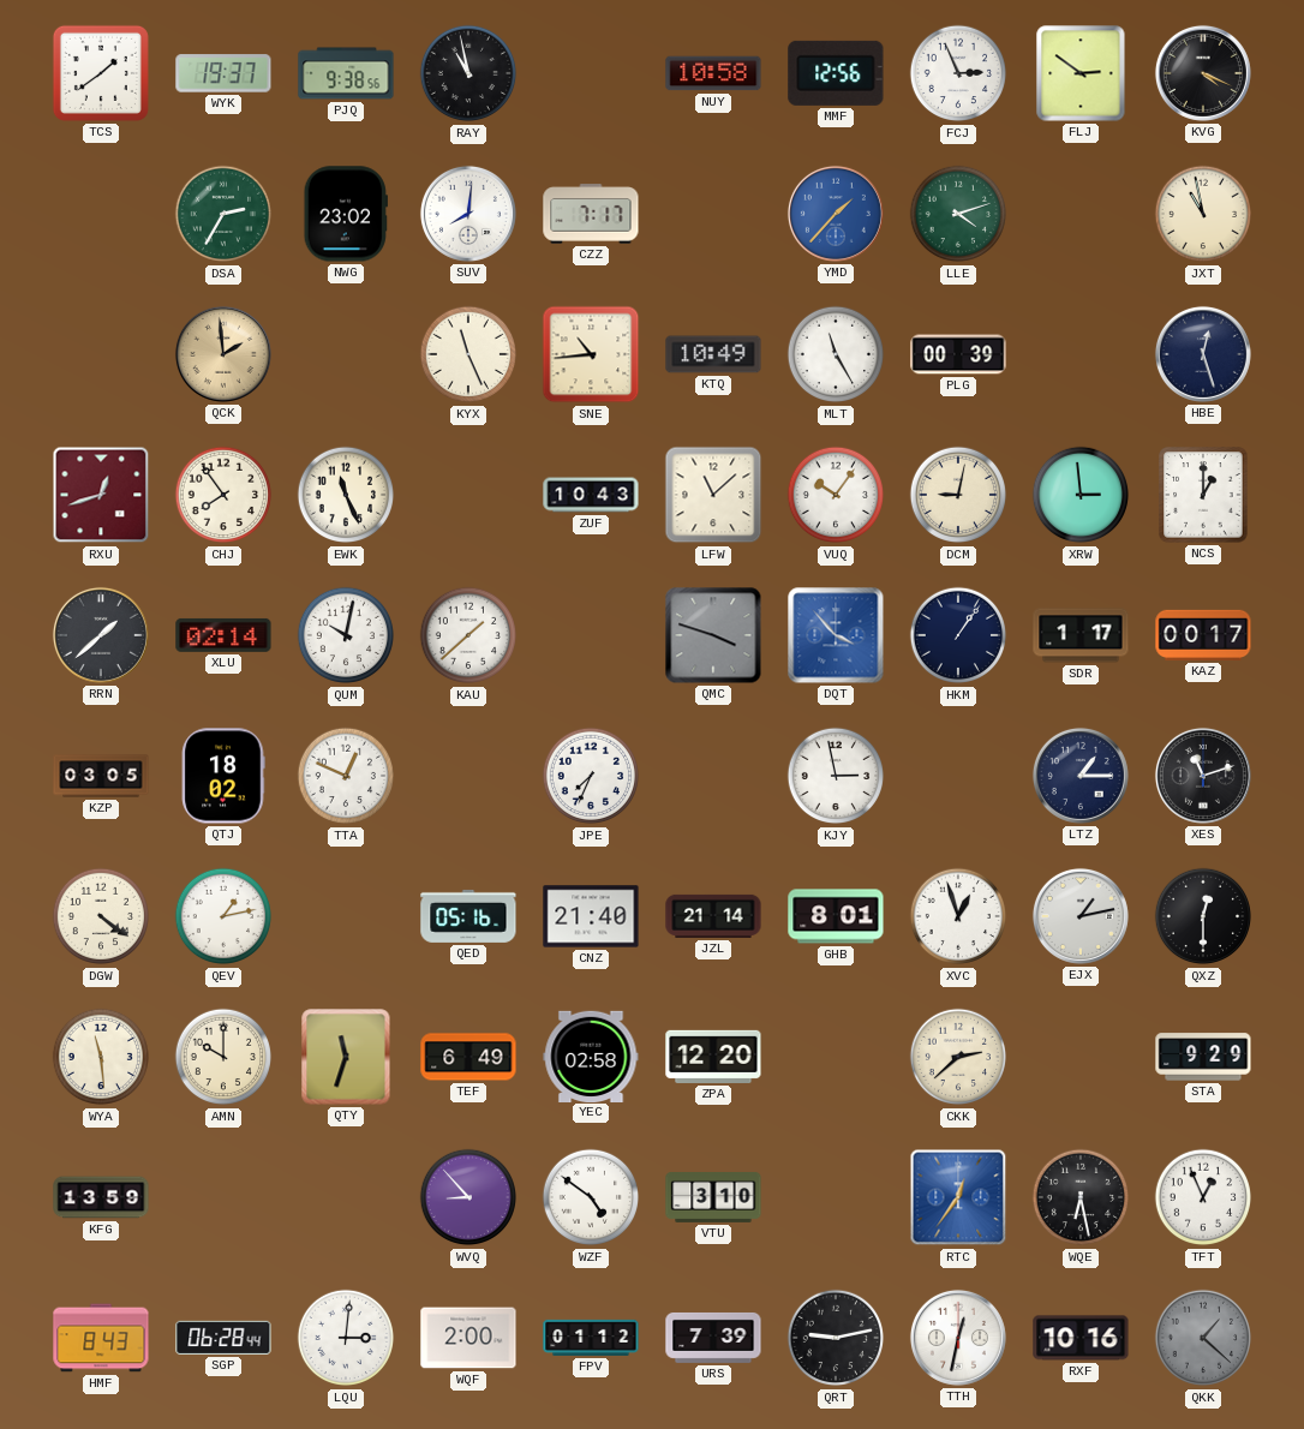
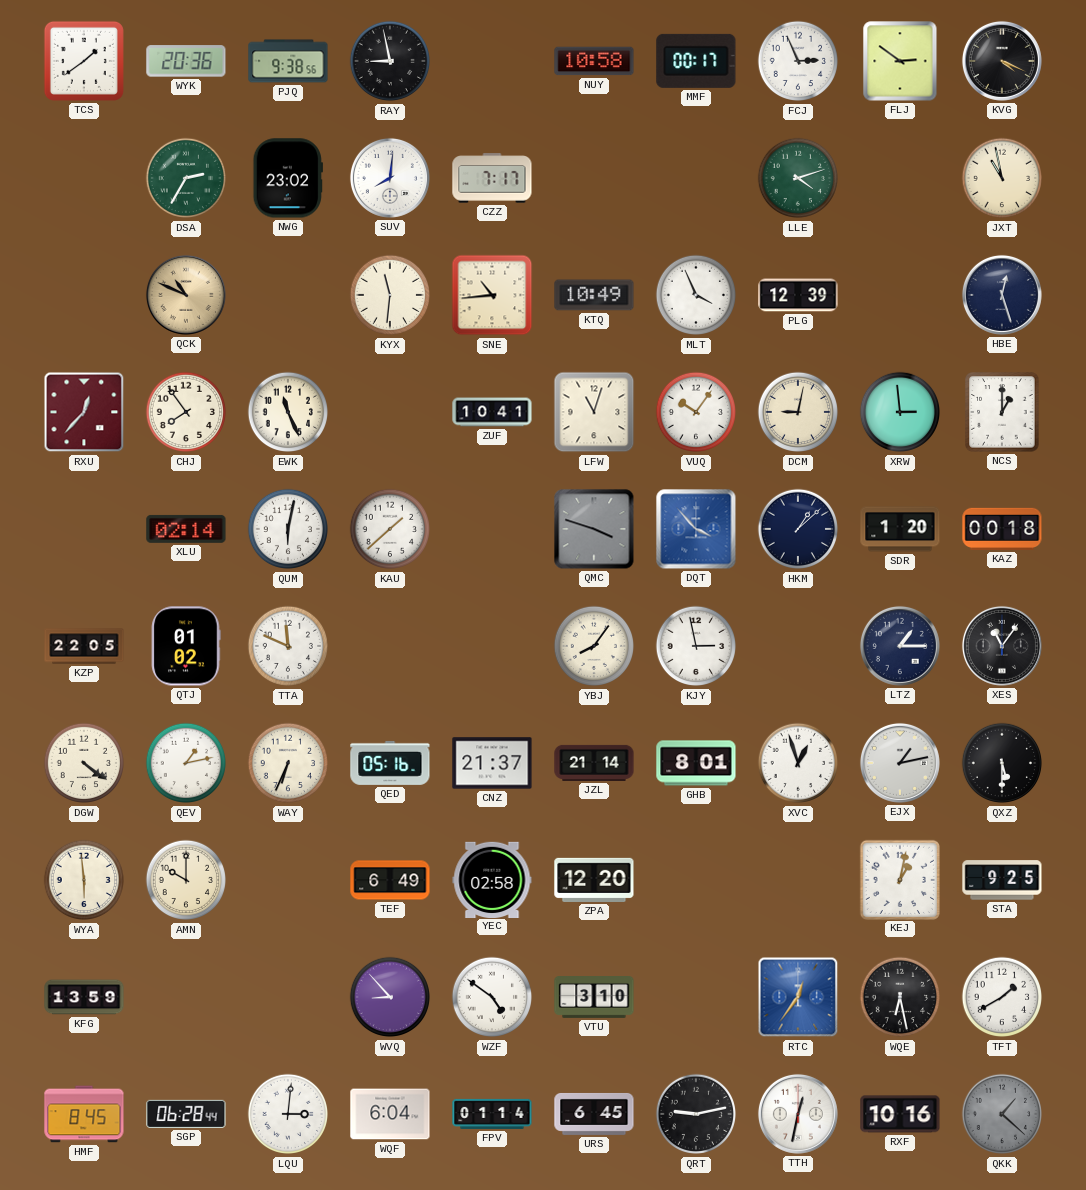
WYK: 19:37 -> 20:36 (186, 61)
RAY: 10:58 -> 8:58 (390, 61)
MMF: 12:56 -> 00:17 (696, 61)
YMD: 1:37 -> none (836, 214)
QCK: 1:59 -> 10:49 (186, 295)
KYX: 11:26 -> 11:31 (390, 295)
MLT: 11:25 -> 3:56 (696, 295)
PLG: 00:39 -> 12:39 (798, 295)
RXU: 12:42 -> 12:37 (84, 412)
ZUF: 10:43 -> 10:41 (492, 412)
LFW: 11:08 -> 11:03 (594, 412)
RRN: 1:38 -> none (101, 635)
QUM: 10:02 -> 6:02 (288, 529)
HKM: 1:06 -> 1:08 (798, 529)
SDR: 1:17 -> 1:20 (900, 529)
KAZ: 00:17 -> 00:18 (1002, 529)
KZP: 03:05 -> 22:05 (84, 646)
QTJ: 18:02 -> 01:02 (186, 646)
TTA: 12:49 -> 11:49 (288, 646)
JPE: 7:34 -> none (591, 776)
YBJ: none -> 8:06 (594, 646)
XES: 11:12 -> 11:06 (1002, 646)
WAY: none -> 6:34 (288, 763)
CNZ: 21:40 -> 21:37 (492, 763)
QXZ: 12:30 -> 5:30 (1002, 763)
WYA: 11:29 -> 5:59 (84, 880)
QTY: 11:33 -> none (346, 1057)
CKK: 2:38 -> none (958, 1057)
KEJ: none -> 1:02 (899, 879)
STA: 9:29 -> 9:25 (1002, 880)
TFT: 12:56 -> 1:40 (1002, 997)
HMF: 8:43 -> 8:45 (84, 1114)
WQF: 2:00 -> 6:04 (390, 1114)
FPV: 01:12 -> 01:14 (492, 1114)
URS: 7:39 -> 6:45 (594, 1114)
